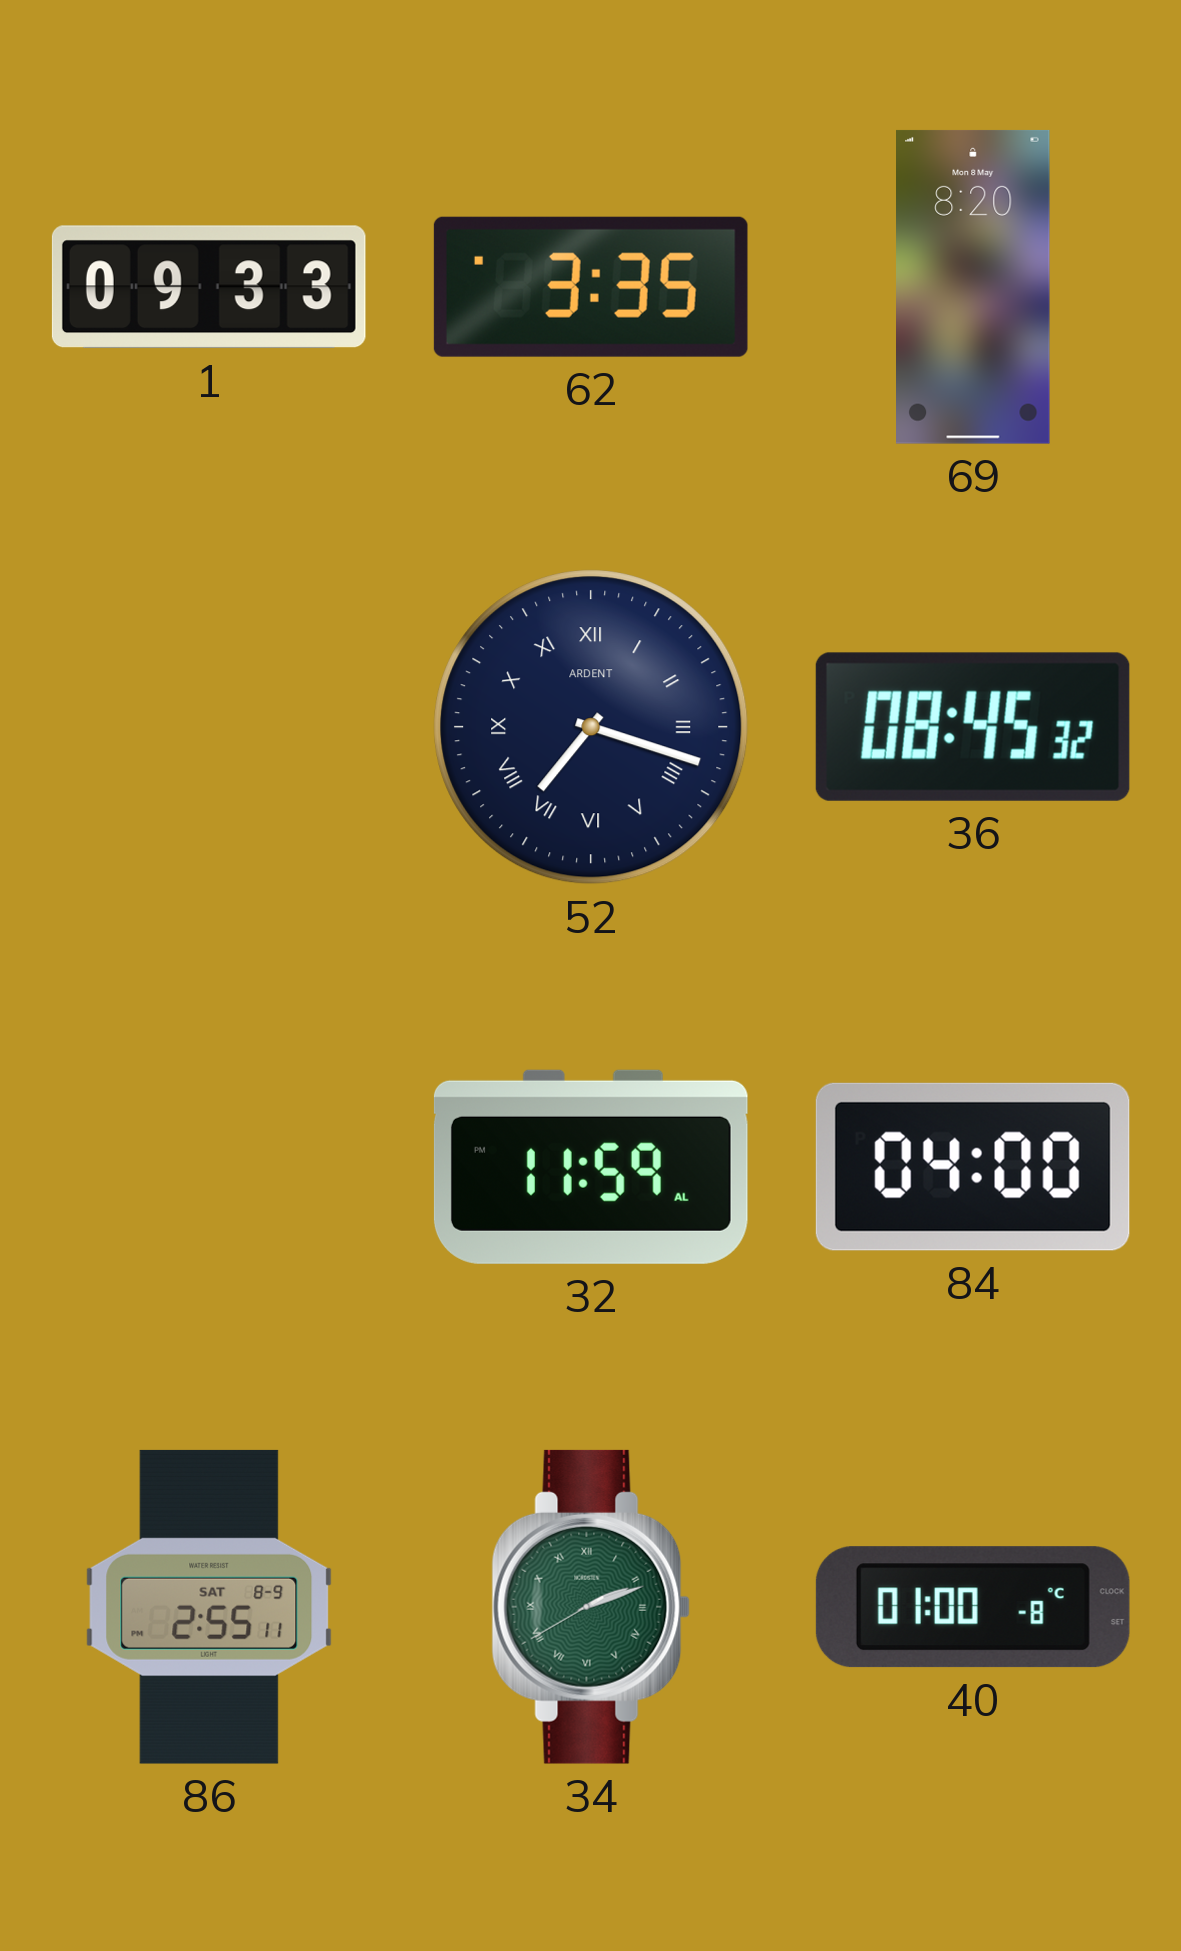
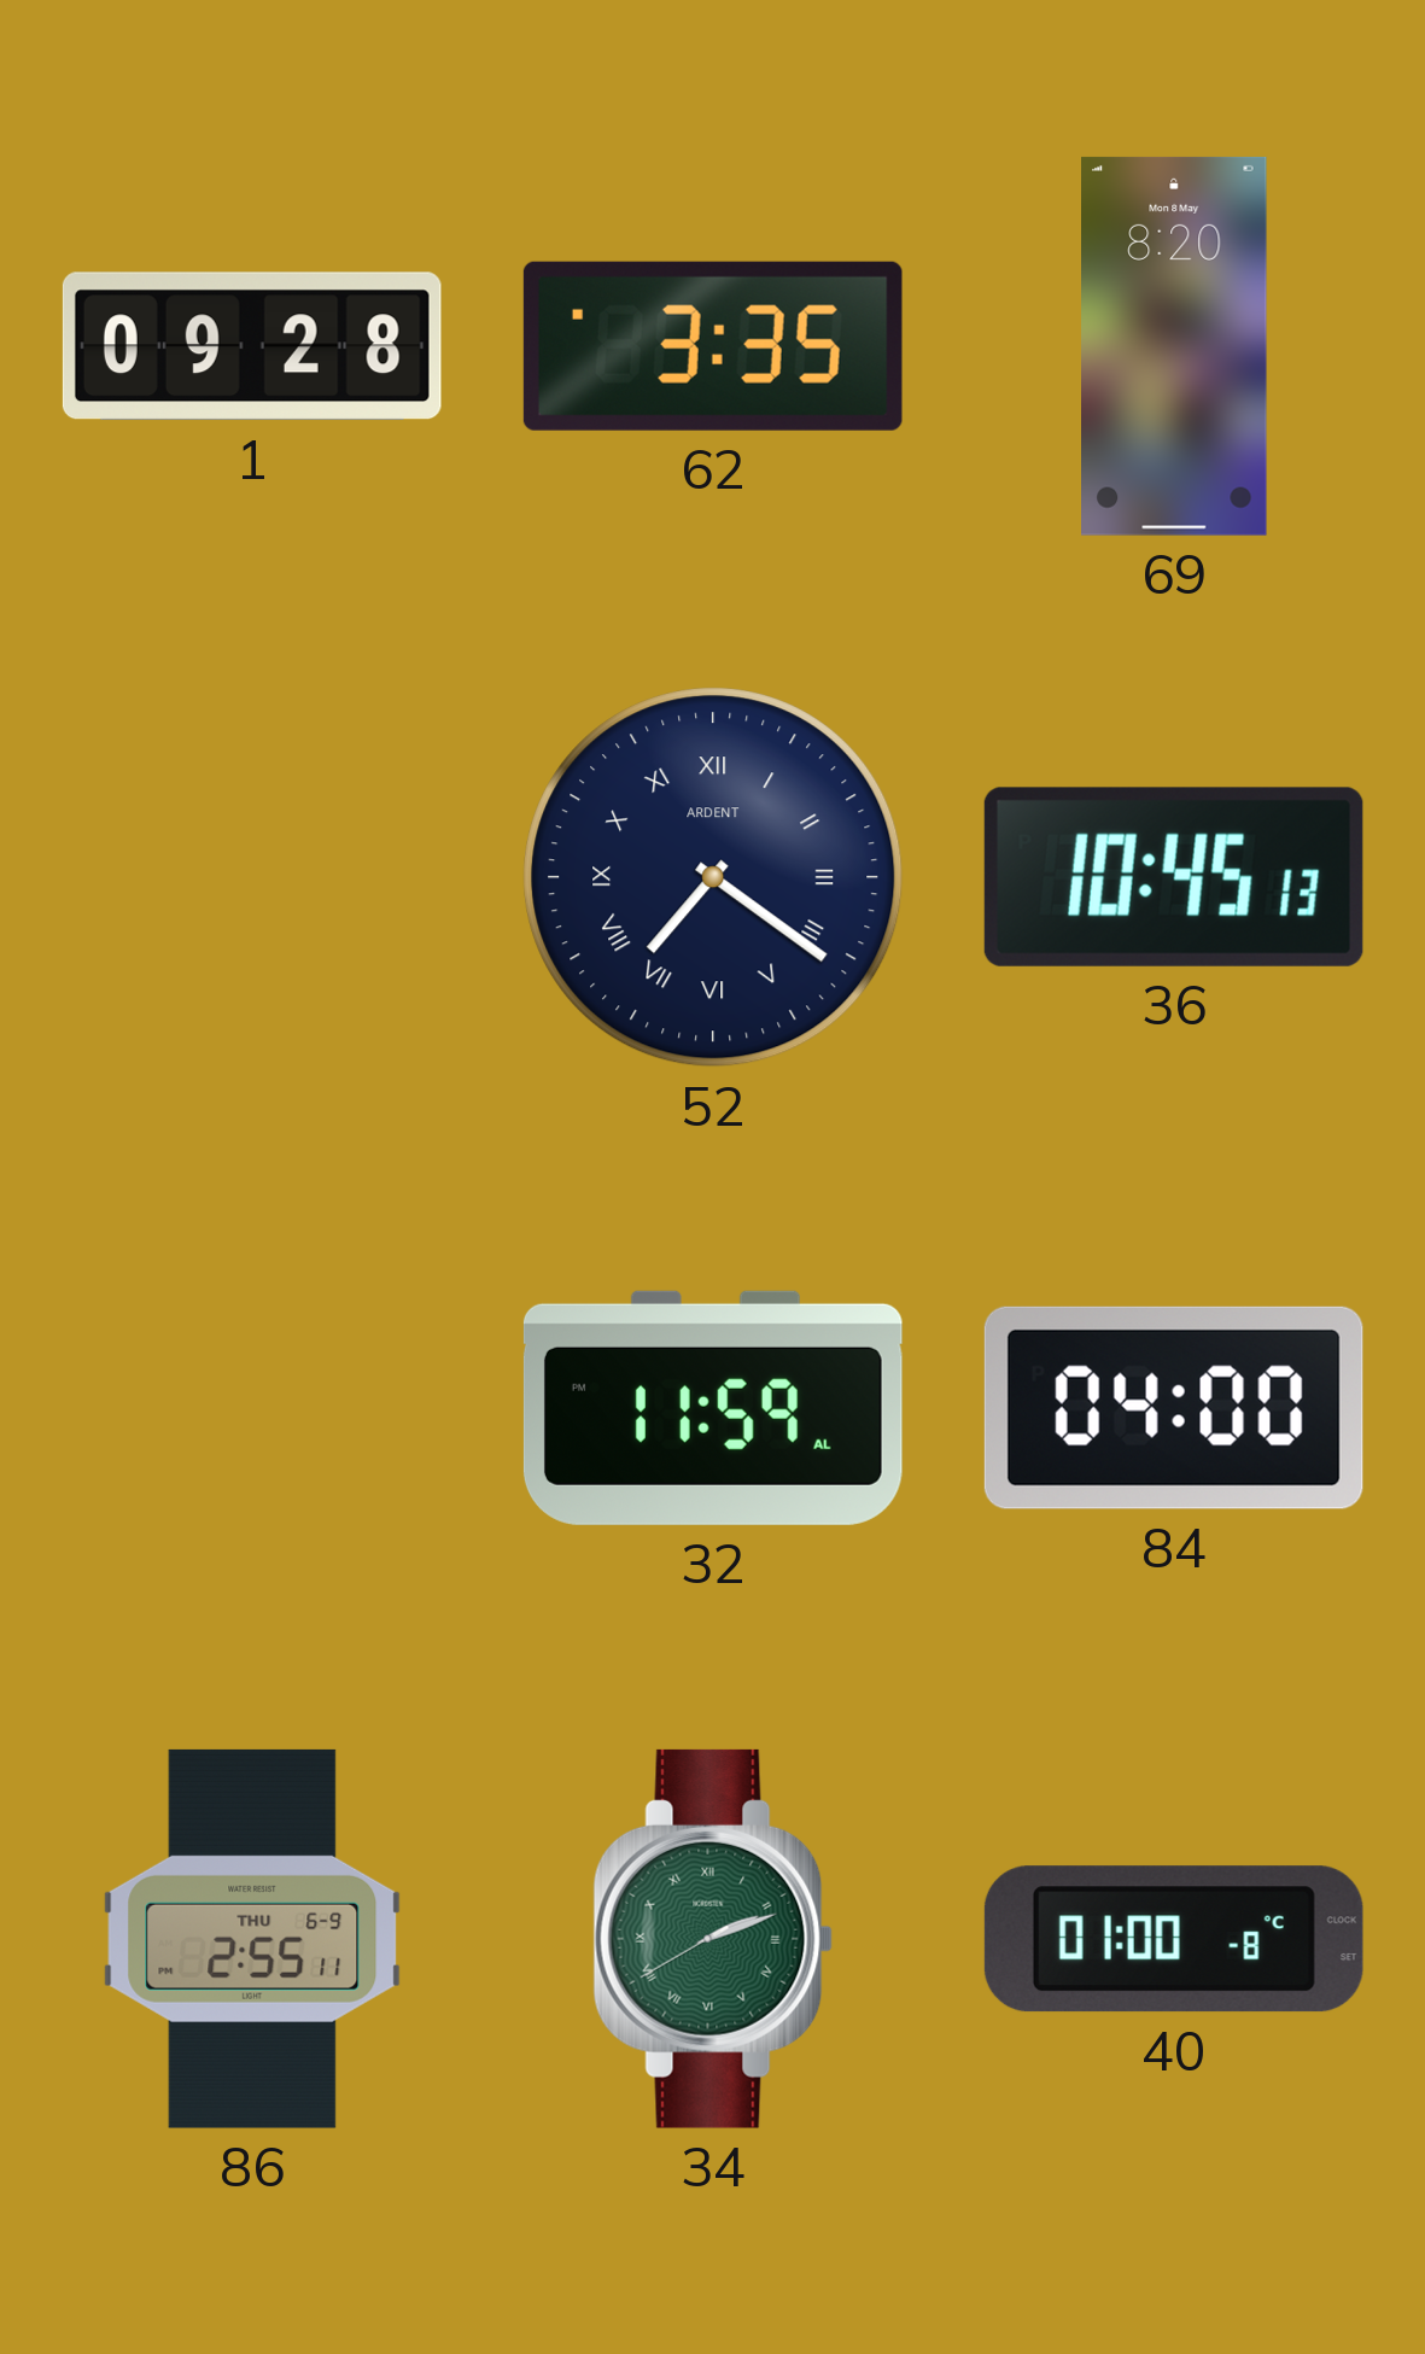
1: 09:33 -> 09:28 (252, 346)
52: 7:18 -> 7:21 (713, 877)
36: 08:45 -> 10:45 (1174, 877)
86 date: SAT 8-9 -> THU 6-9 (252, 1939)
